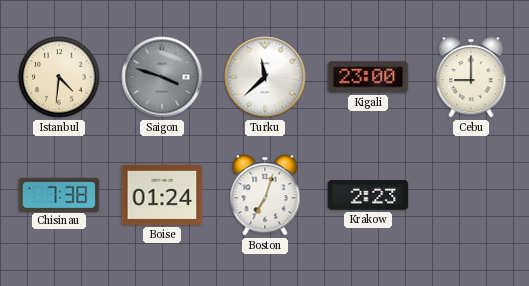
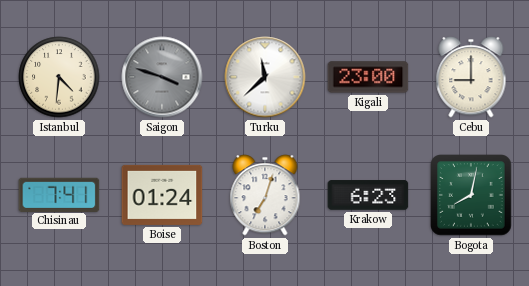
Chisinau: 7:38 -> 7:41 (59, 194)
Krakow: 2:23 -> 6:23 (368, 195)
Bogota: none -> 8:02 (471, 195)
